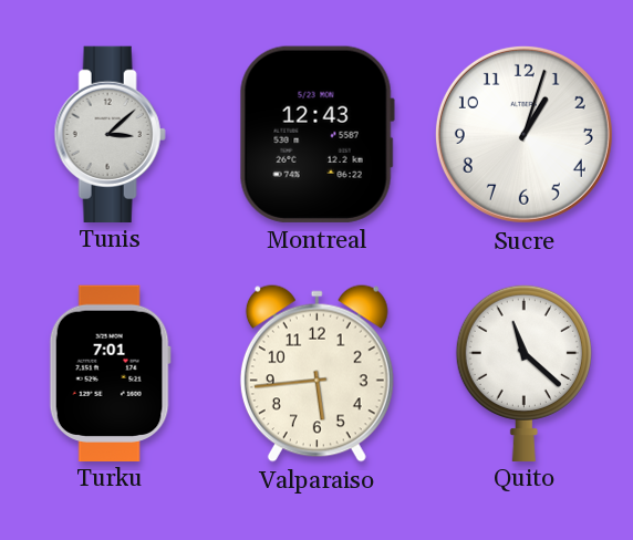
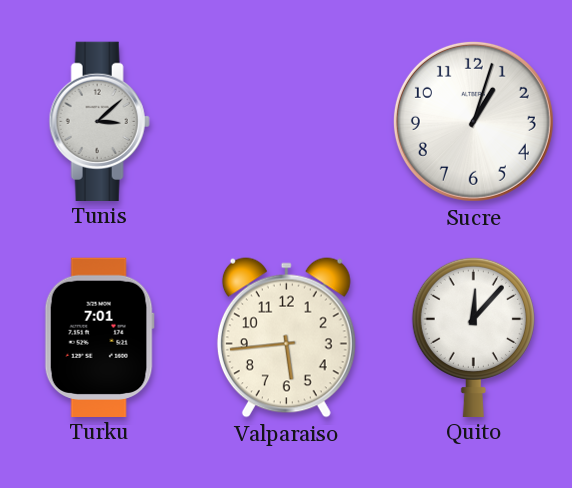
Montreal: 12:43 -> none (316, 134)
Quito: 11:22 -> 12:07 (473, 336)
